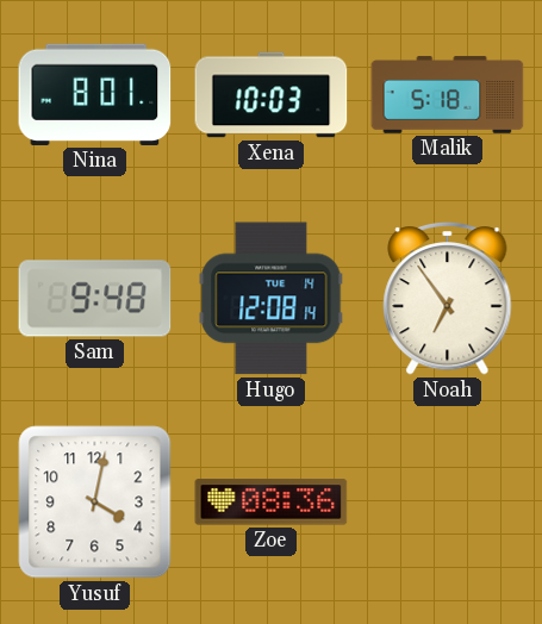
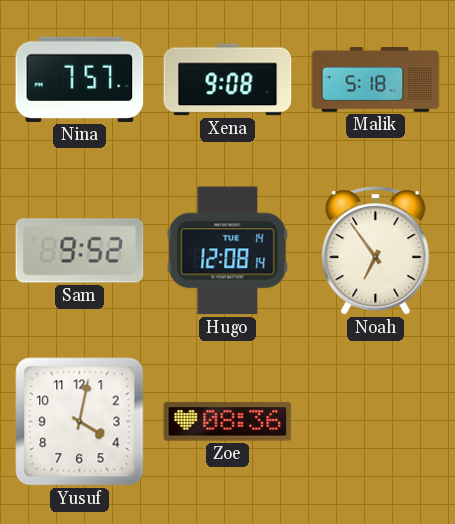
Nina: 8:01 -> 7:57 (80, 79)
Xena: 10:03 -> 9:08 (228, 80)
Sam: 9:48 -> 9:52 (80, 251)
